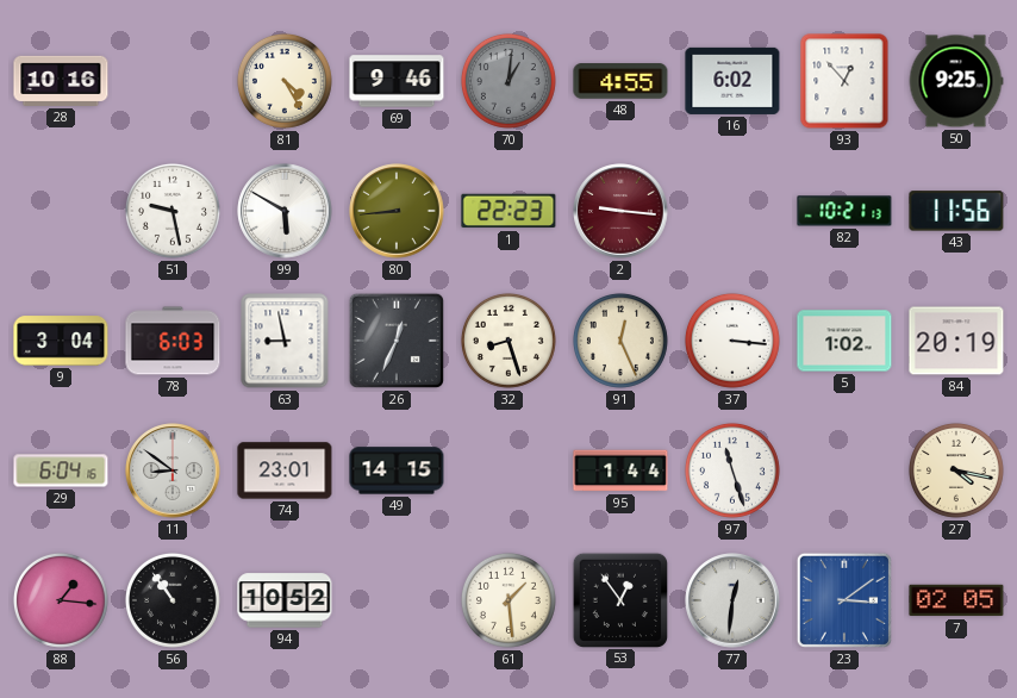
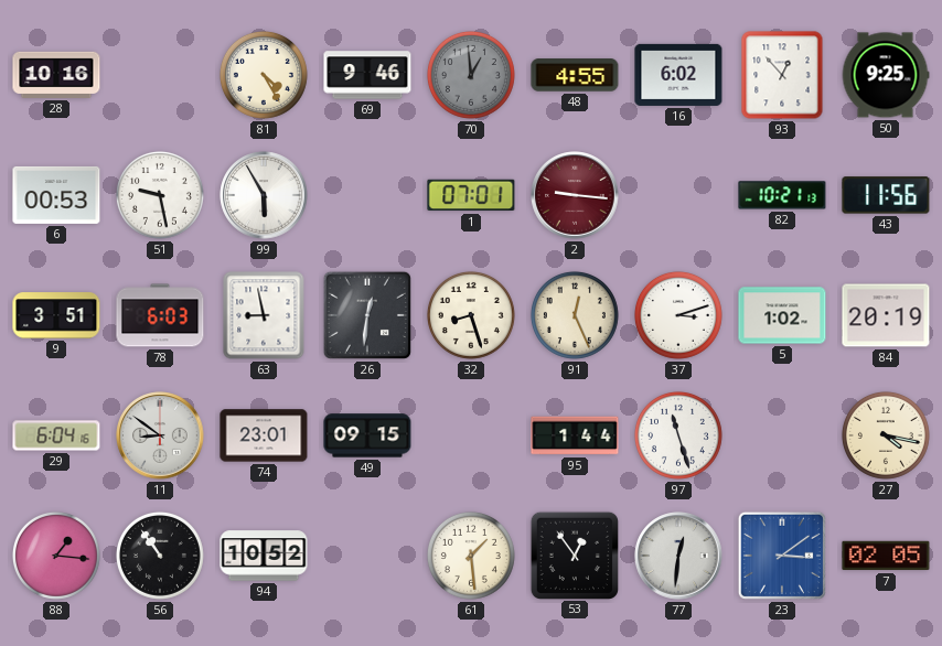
70: 1:01 -> 12:59 (471, 75)
6: none -> 00:53 (56, 195)
99: 5:50 -> 5:55 (264, 195)
80: 8:44 -> none (397, 211)
1: 22:23 -> 07:01 (471, 195)
9: 3:04 -> 3:51 (56, 315)
26: 12:34 -> 12:31 (367, 315)
37: 3:16 -> 3:12 (678, 315)
49: 14:15 -> 09:15 (367, 435)
